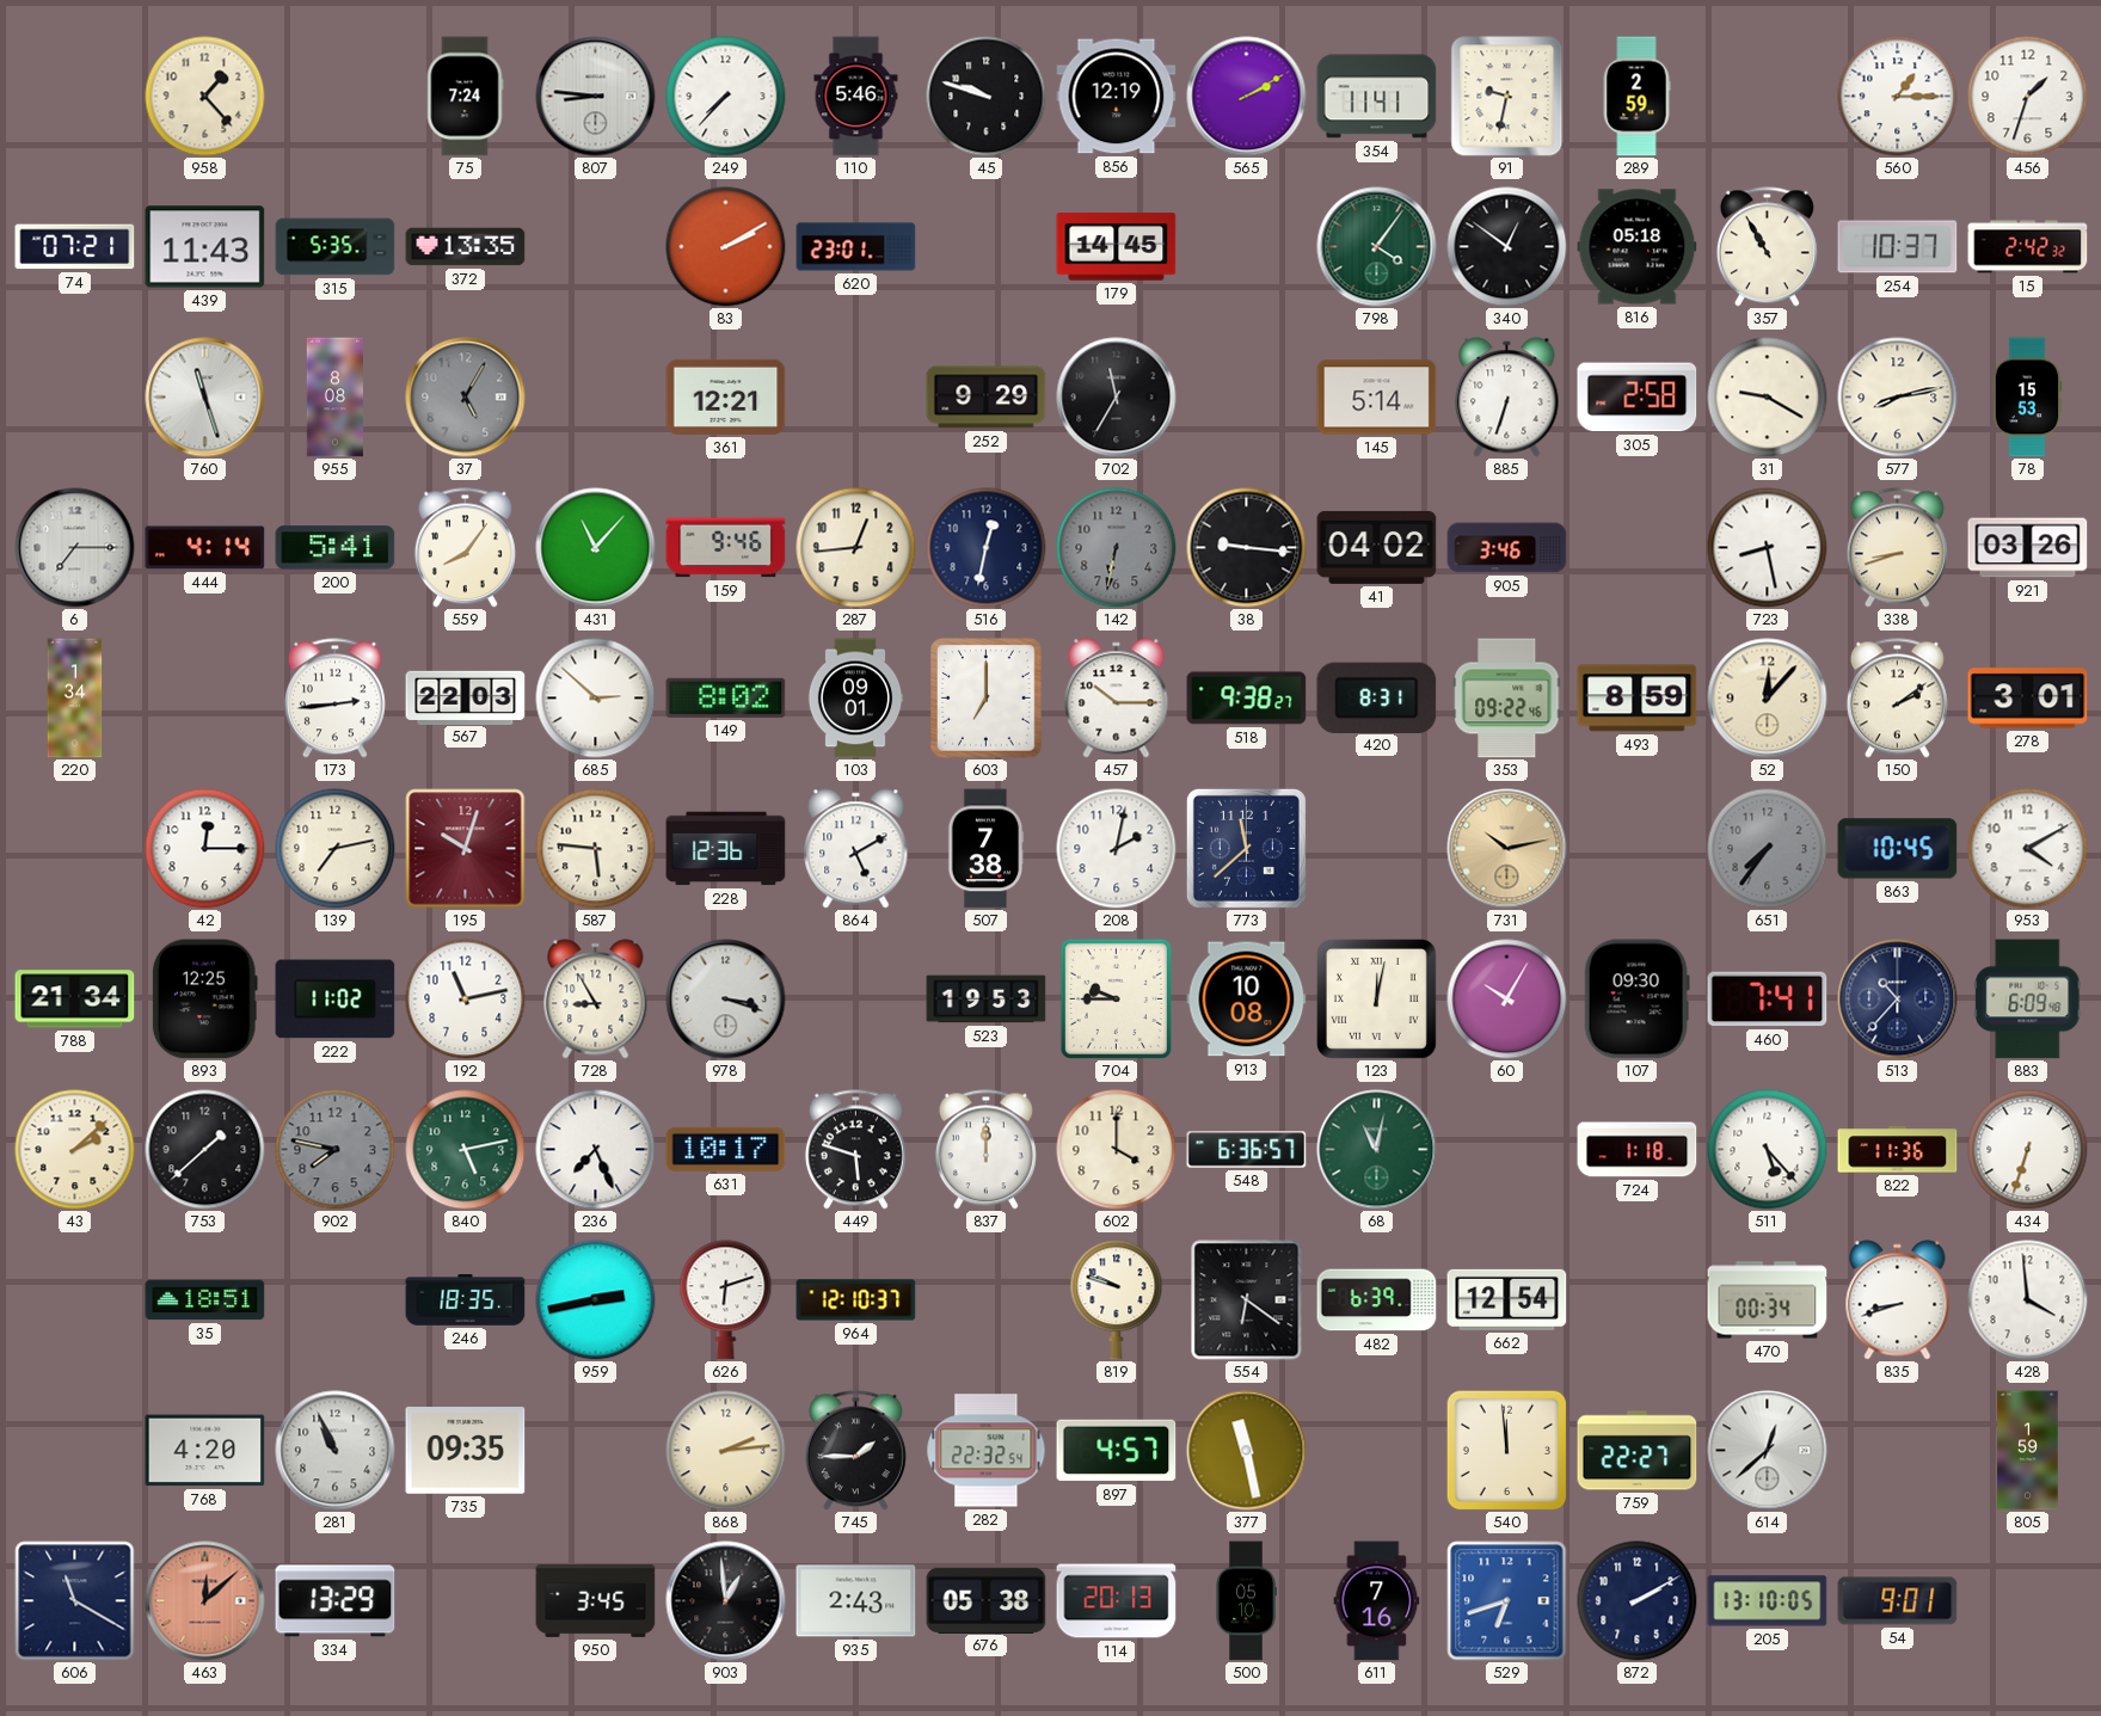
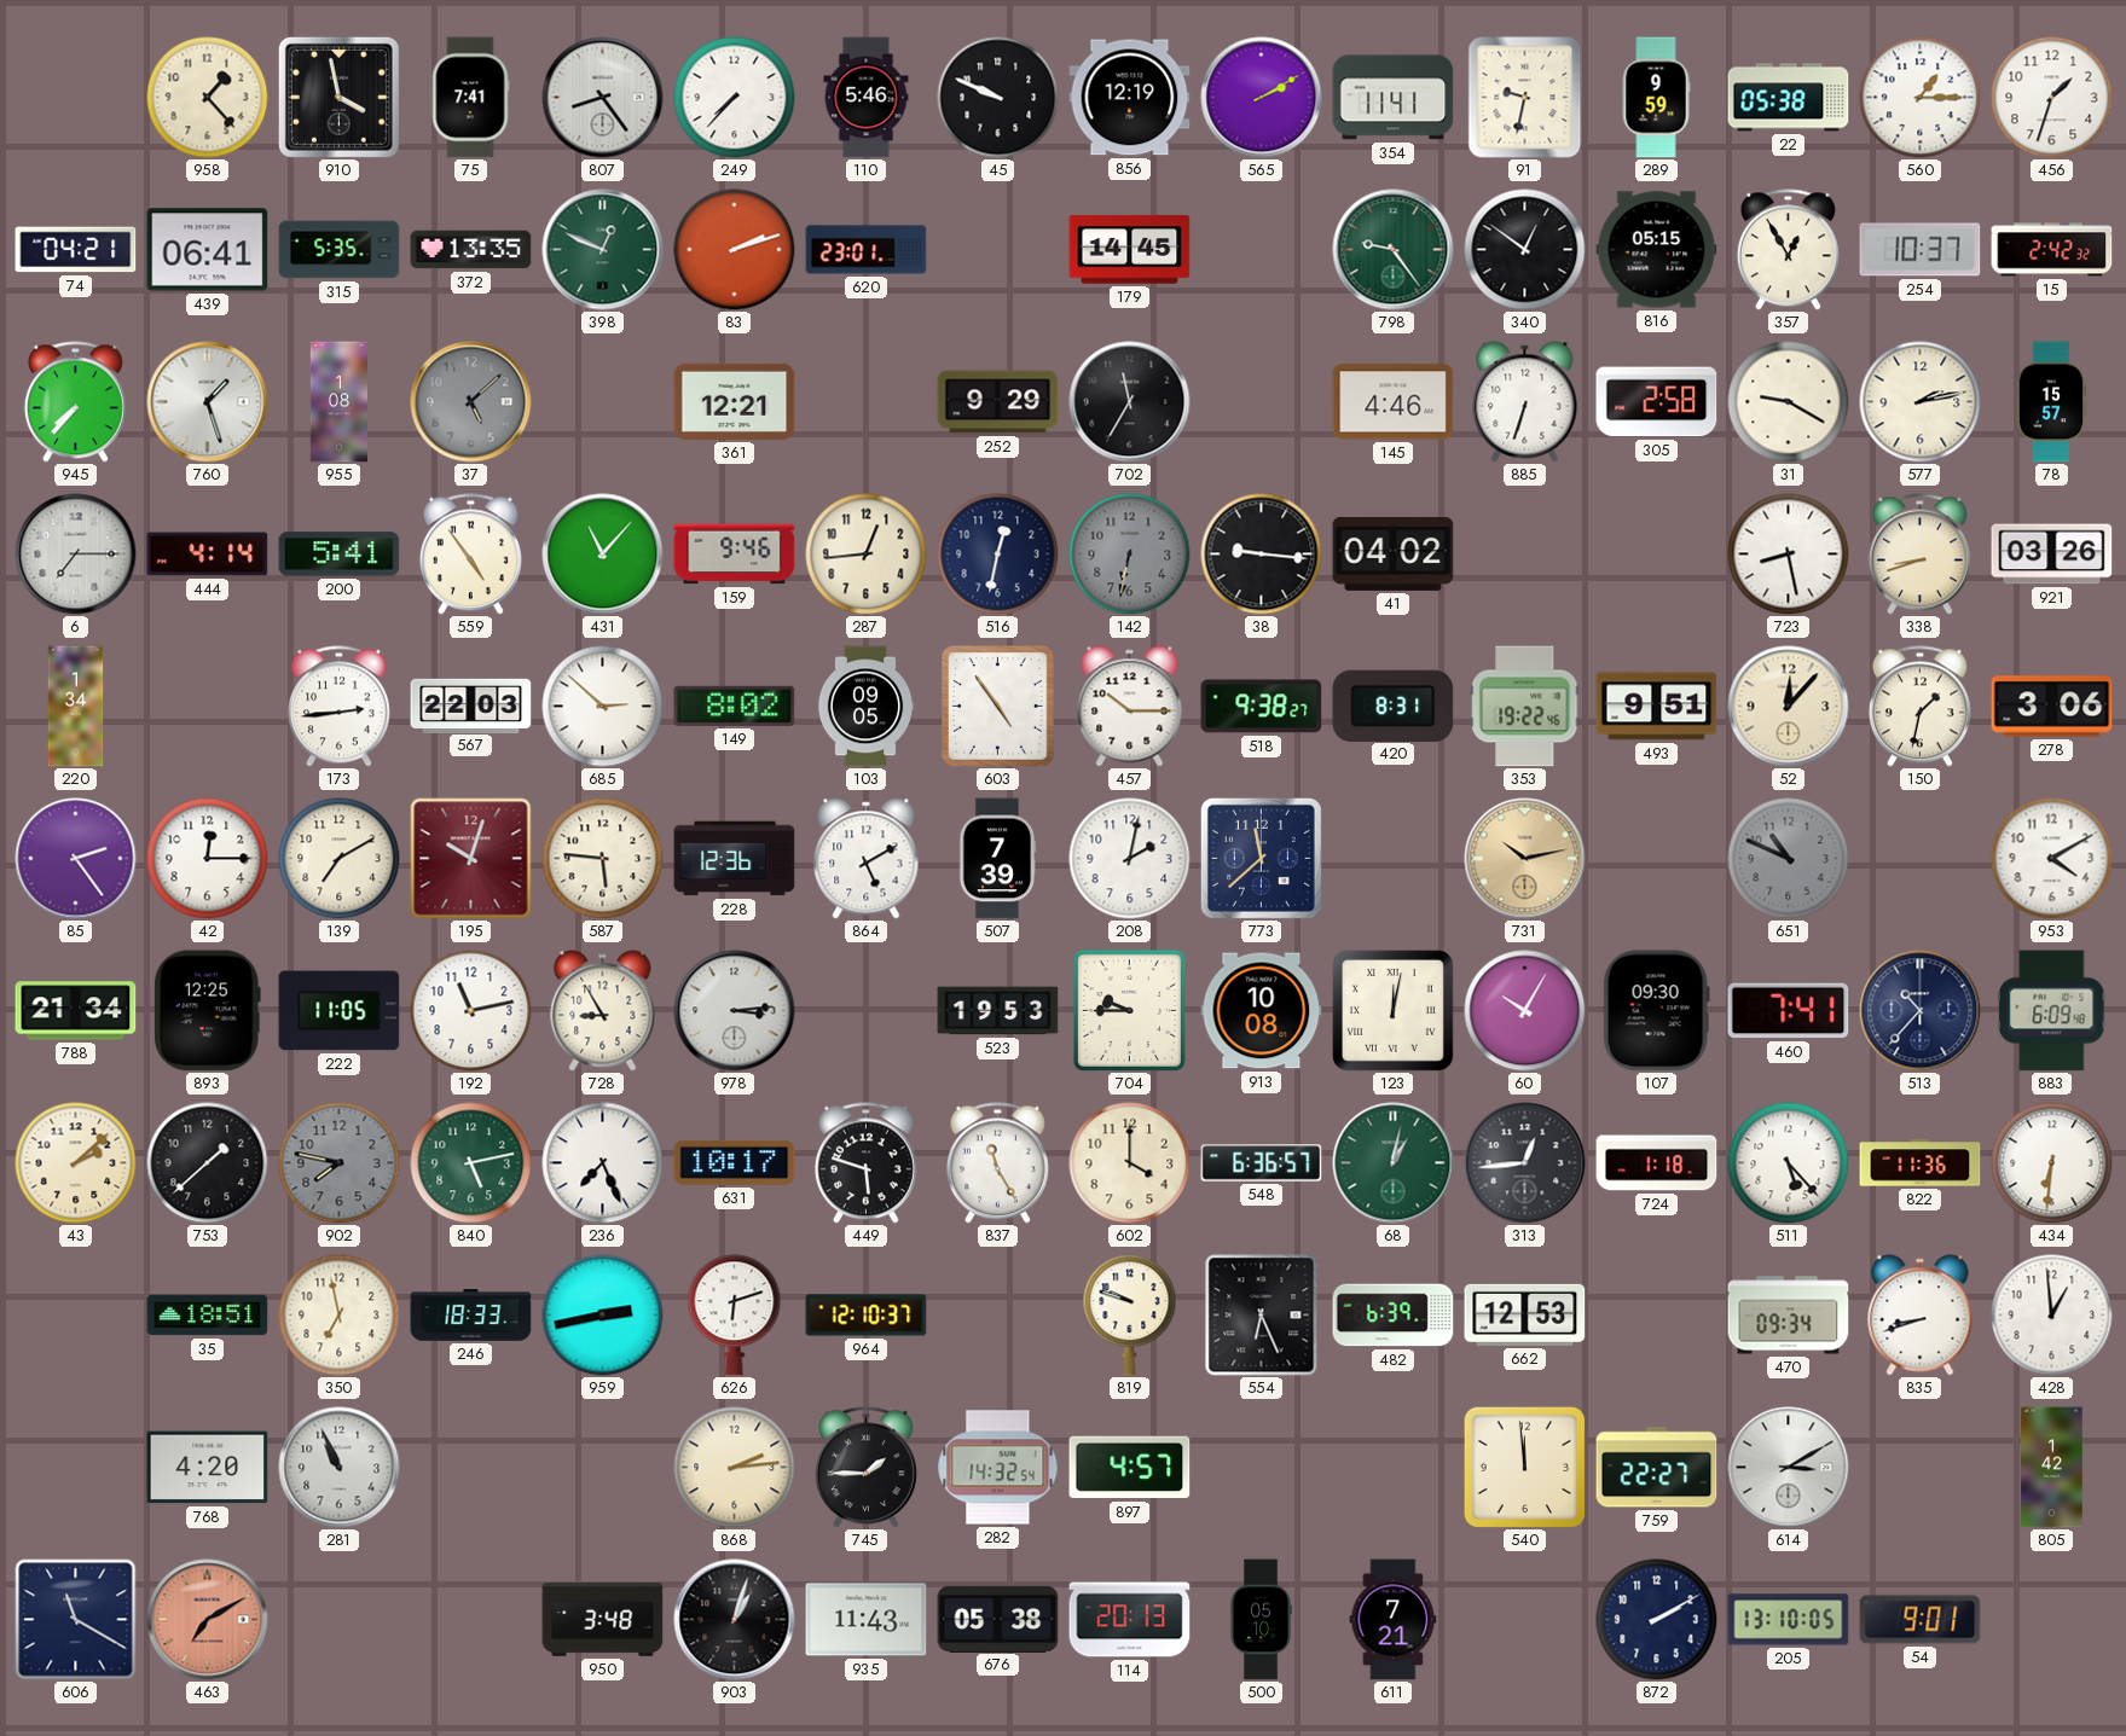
910: none -> 3:58 (338, 97)
75: 7:24 -> 7:41 (470, 98)
807: 8:46 -> 8:24 (603, 98)
45: 9:48 -> 9:49 (998, 98)
289: 2:59 -> 9:59 (1656, 98)
22: none -> 05:38 (1789, 98)
74: 07:21 -> 04:21 (76, 250)
439: 11:43 -> 06:41 (208, 250)
398: none -> 12:49 (603, 250)
83: 2:10 -> 2:12 (735, 250)
798: 4:06 -> 9:24 (1394, 250)
816: 05:18 -> 05:15 (1657, 250)
357: 10:55 -> 12:55 (1788, 250)
945: none -> 7:37 (75, 402)
760: 11:27 -> 1:27 (208, 402)
955: 8:08 -> 1:08 (338, 402)
37: 5:05 -> 5:08 (471, 402)
145: 5:14 -> 4:46 (1394, 402)
577: 8:13 -> 2:13 (1921, 402)
78: 15:53 -> 15:57 (2051, 402)
559: 8:06 -> 4:54 (470, 555)
905: 3:46 -> none (1507, 548)
103: 09:01 -> 09:05 (865, 707)
603: 7:00 -> 4:54 (998, 707)
353: 09:22 -> 19:22 (1525, 707)
493: 8:59 -> 9:51 (1657, 707)
150: 2:09 -> 1:32 (1919, 707)
278: 3:01 -> 3:06 (2052, 707)
85: none -> 2:24 (76, 859)
139: 7:13 -> 7:10 (340, 859)
507: 7:38 -> 7:39 (997, 859)
651: 7:36 -> 10:49 (1789, 859)
863: 10:45 -> none (1898, 849)
222: 11:02 -> 11:05 (340, 1011)
978: 3:18 -> 3:14 (735, 1011)
837: 12:00 -> 11:25 (997, 1163)
68: 11:02 -> 1:02 (1394, 1163)
313: none -> 12:44 (1525, 1163)
434: 6:33 -> 6:31 (2052, 1163)
350: none -> 6:58 (340, 1316)
246: 18:35 -> 18:33 (471, 1316)
554: 6:21 -> 6:26 (1262, 1316)
662: 12:54 -> 12:53 (1525, 1314)
470: 00:34 -> 09:34 (1789, 1316)
428: 3:59 -> 12:59 (2052, 1316)
735: 09:35 -> none (466, 1451)
282: 22:32 -> 14:32 (998, 1468)
377: 11:28 -> none (1247, 1451)
614: 12:38 -> 3:10 (1789, 1468)
805: 1:59 -> 1:42 (2052, 1468)
463: 12:08 -> 7:10 (208, 1620)
334: 13:29 -> none (336, 1601)
950: 3:45 -> 3:48 (603, 1620)
903: 12:59 -> 1:03 (735, 1620)
935: 2:43 -> 11:43 (867, 1620)
611: 7:16 -> 7:21 (1394, 1620)
529: 6:42 -> none (1507, 1601)
